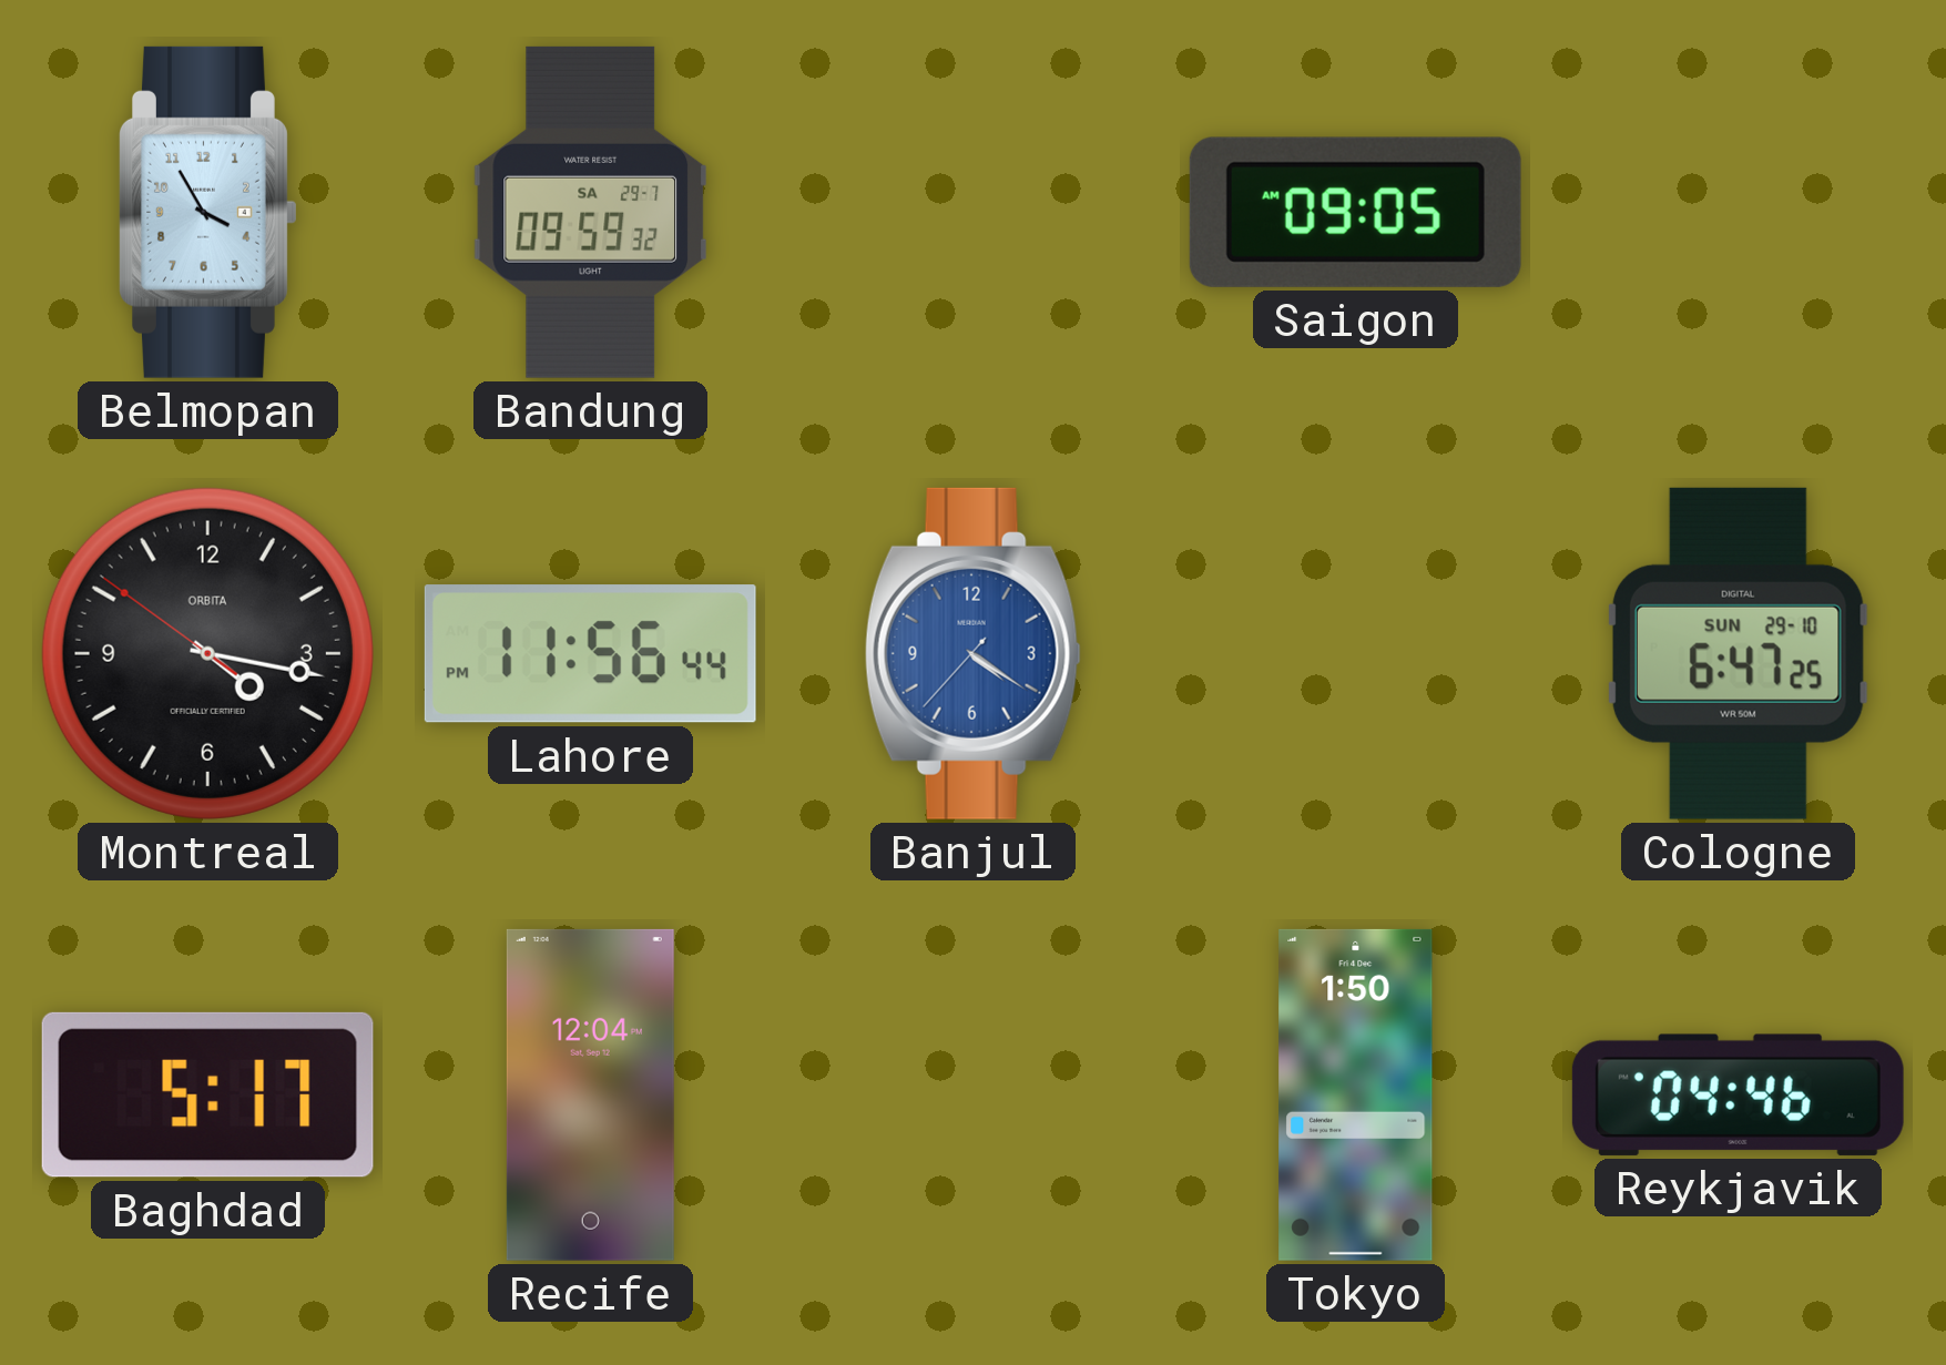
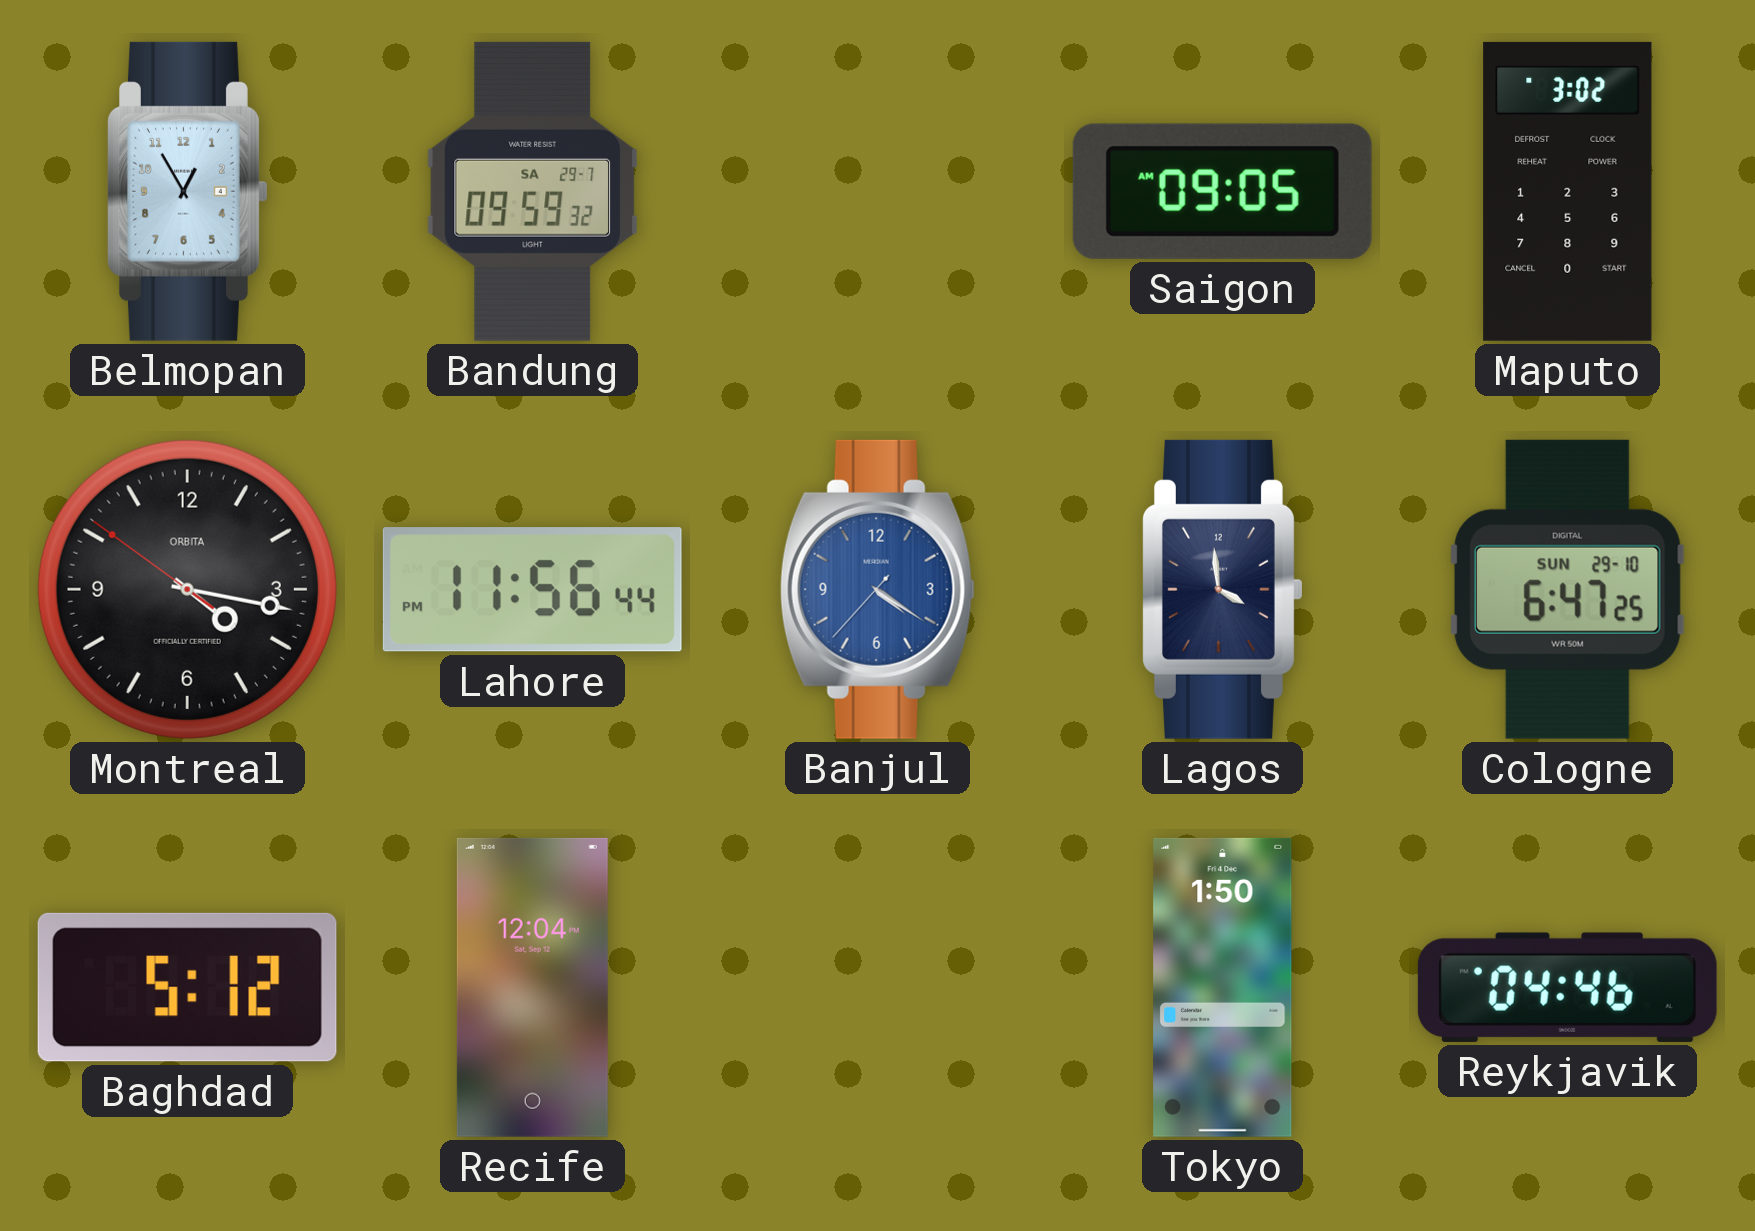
Belmopan: 3:55 -> 12:55 (187, 191)
Maputo: none -> 3:02 (1568, 191)
Lagos: none -> 3:59 (1222, 589)
Baghdad: 5:17 -> 5:12 (187, 987)
